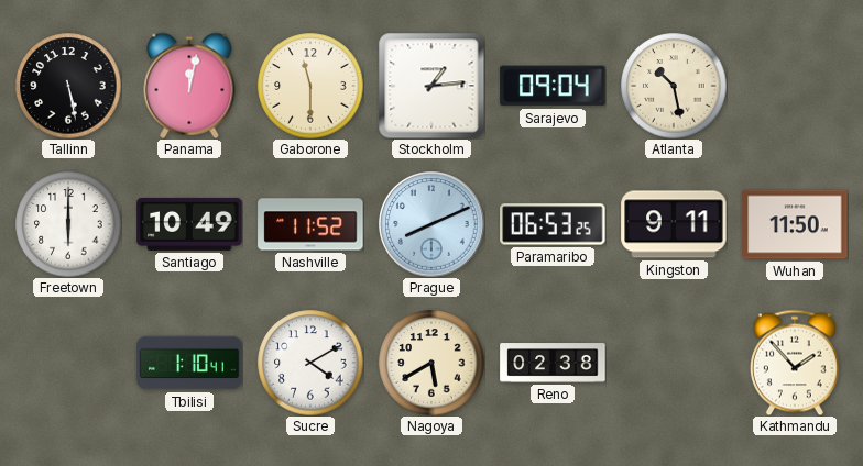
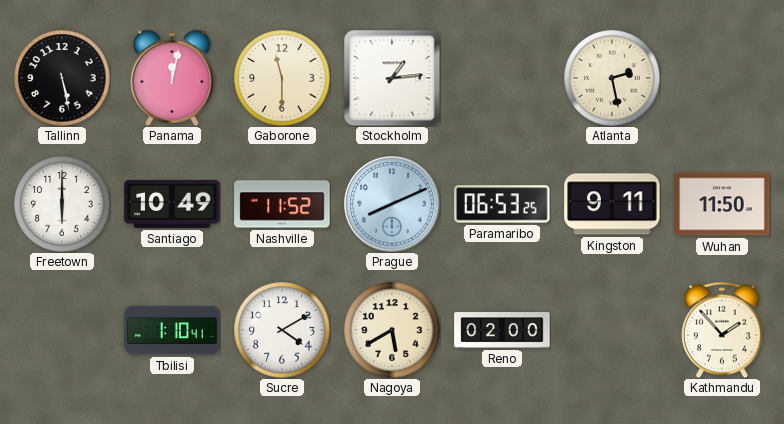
Sarajevo: 09:04 -> none (553, 86)
Atlanta: 10:28 -> 2:28 (612, 78)
Reno: 02:38 -> 02:00 (502, 330)
